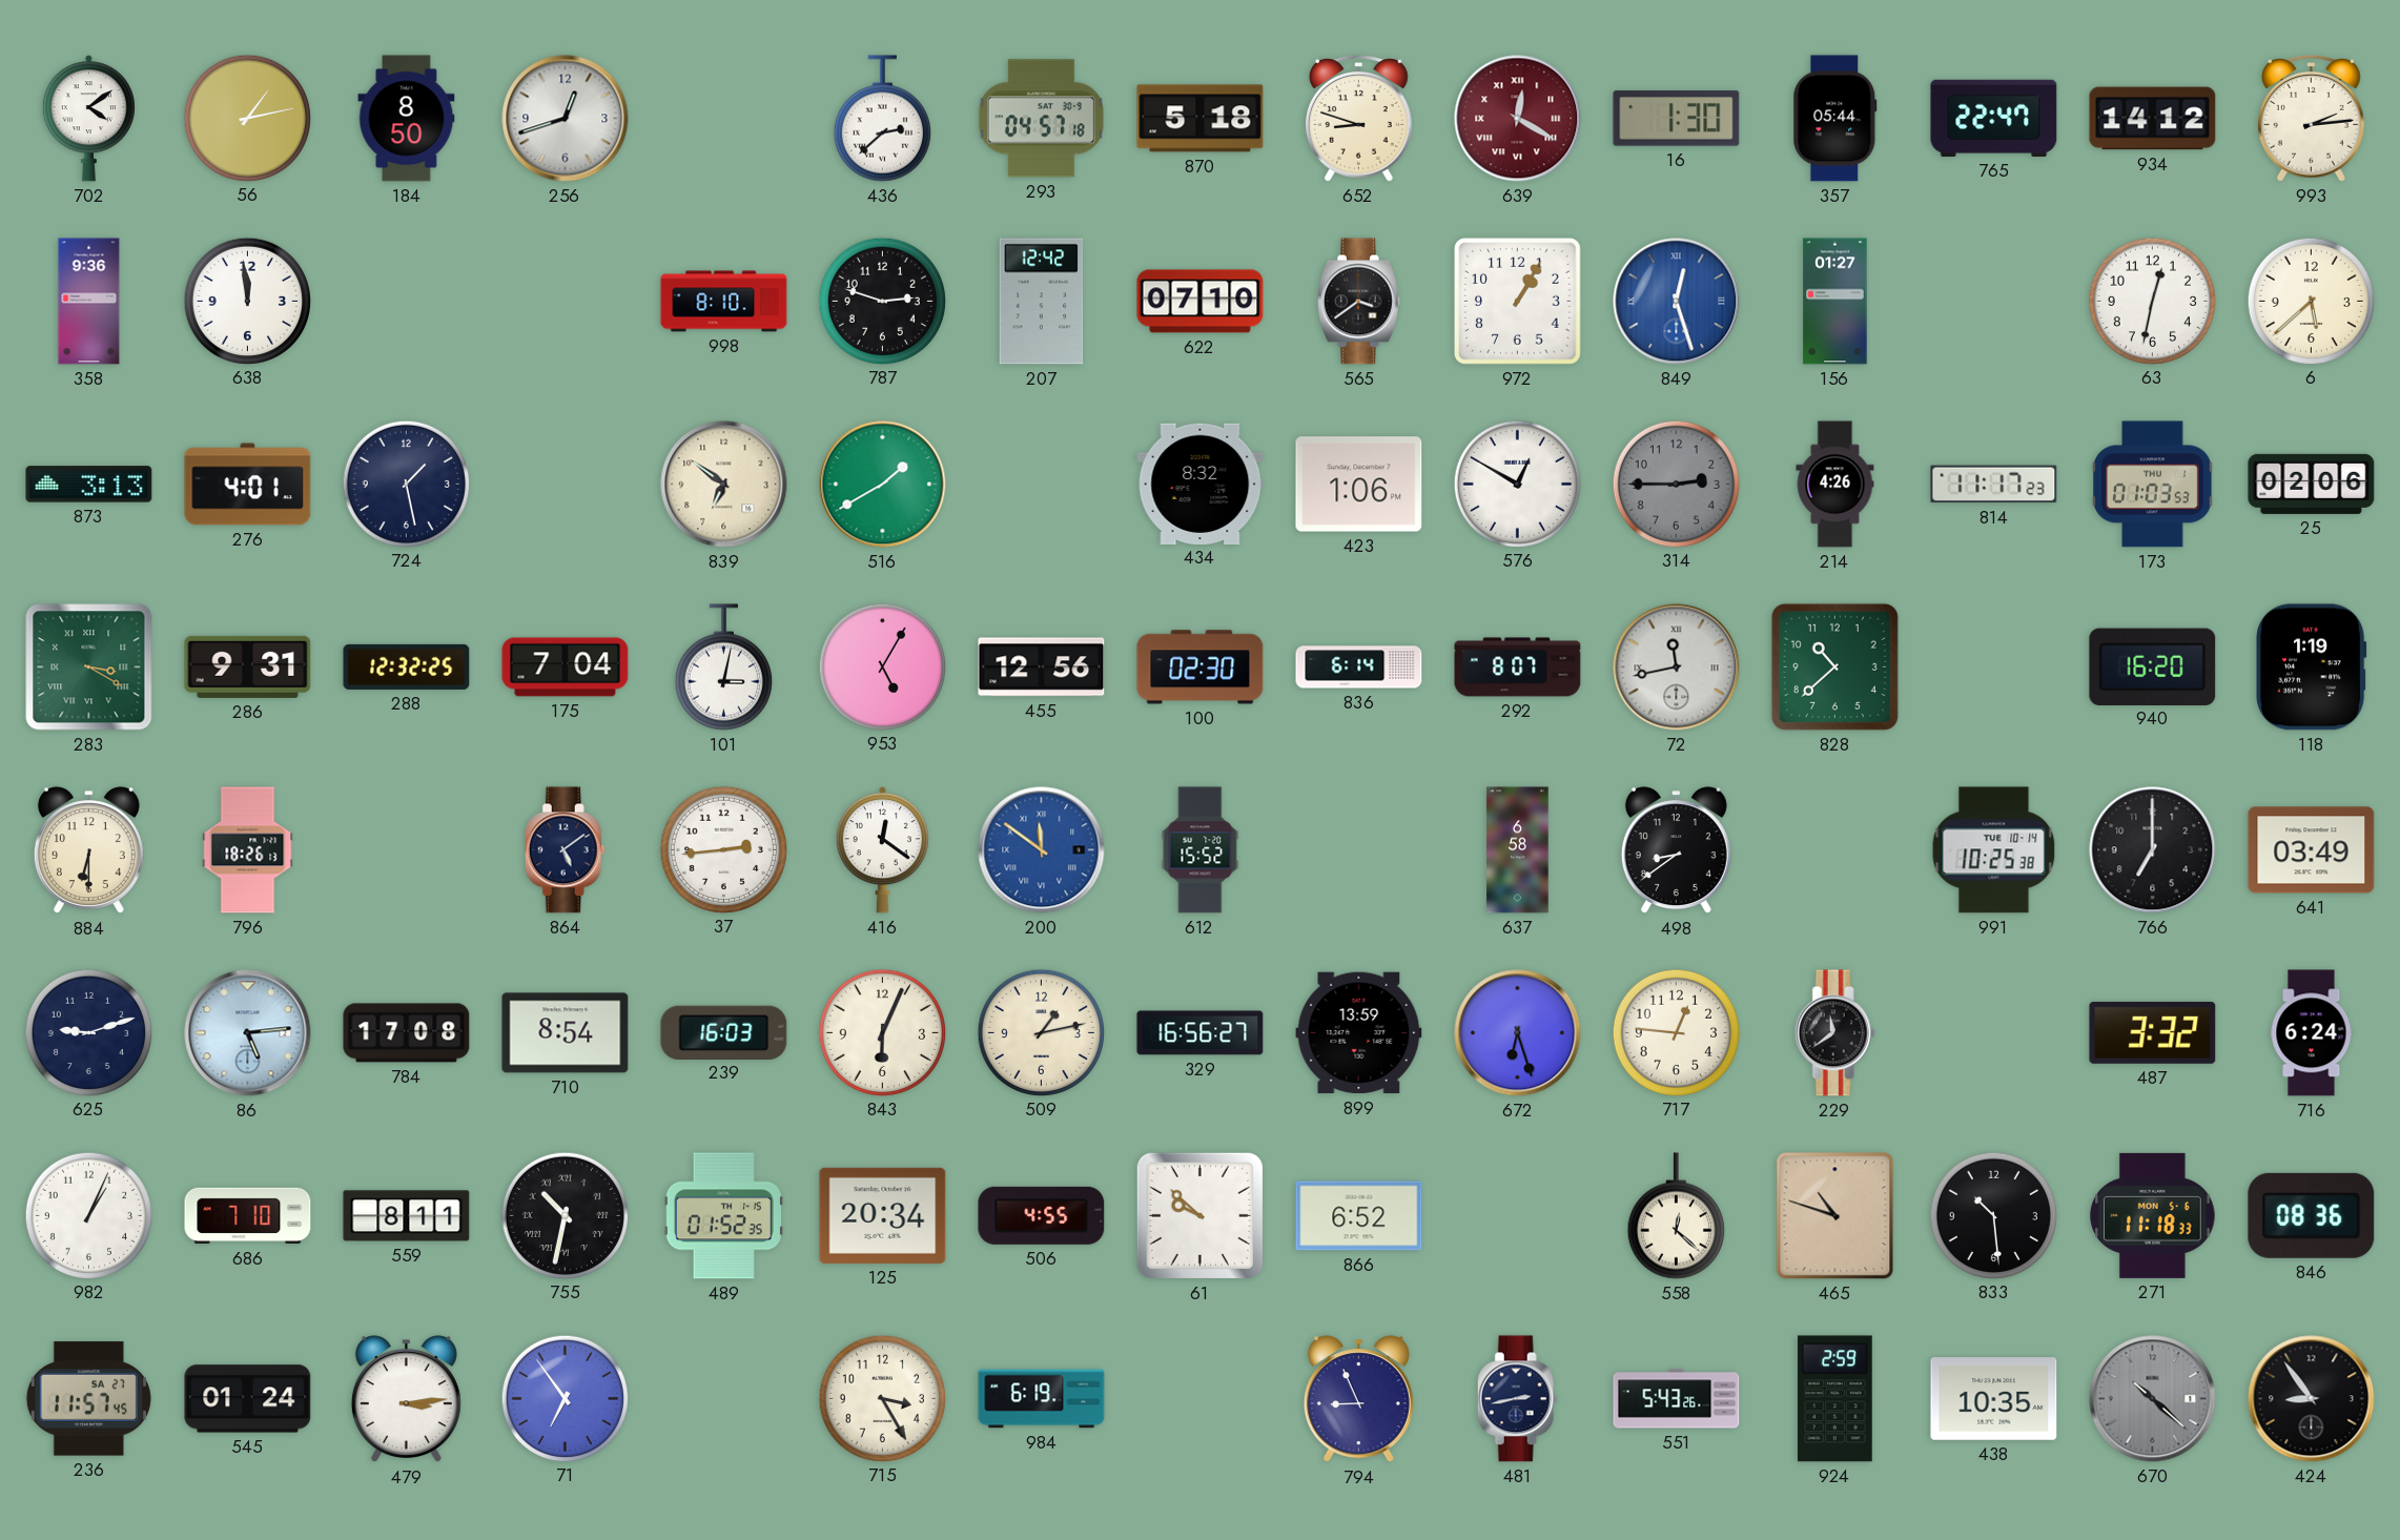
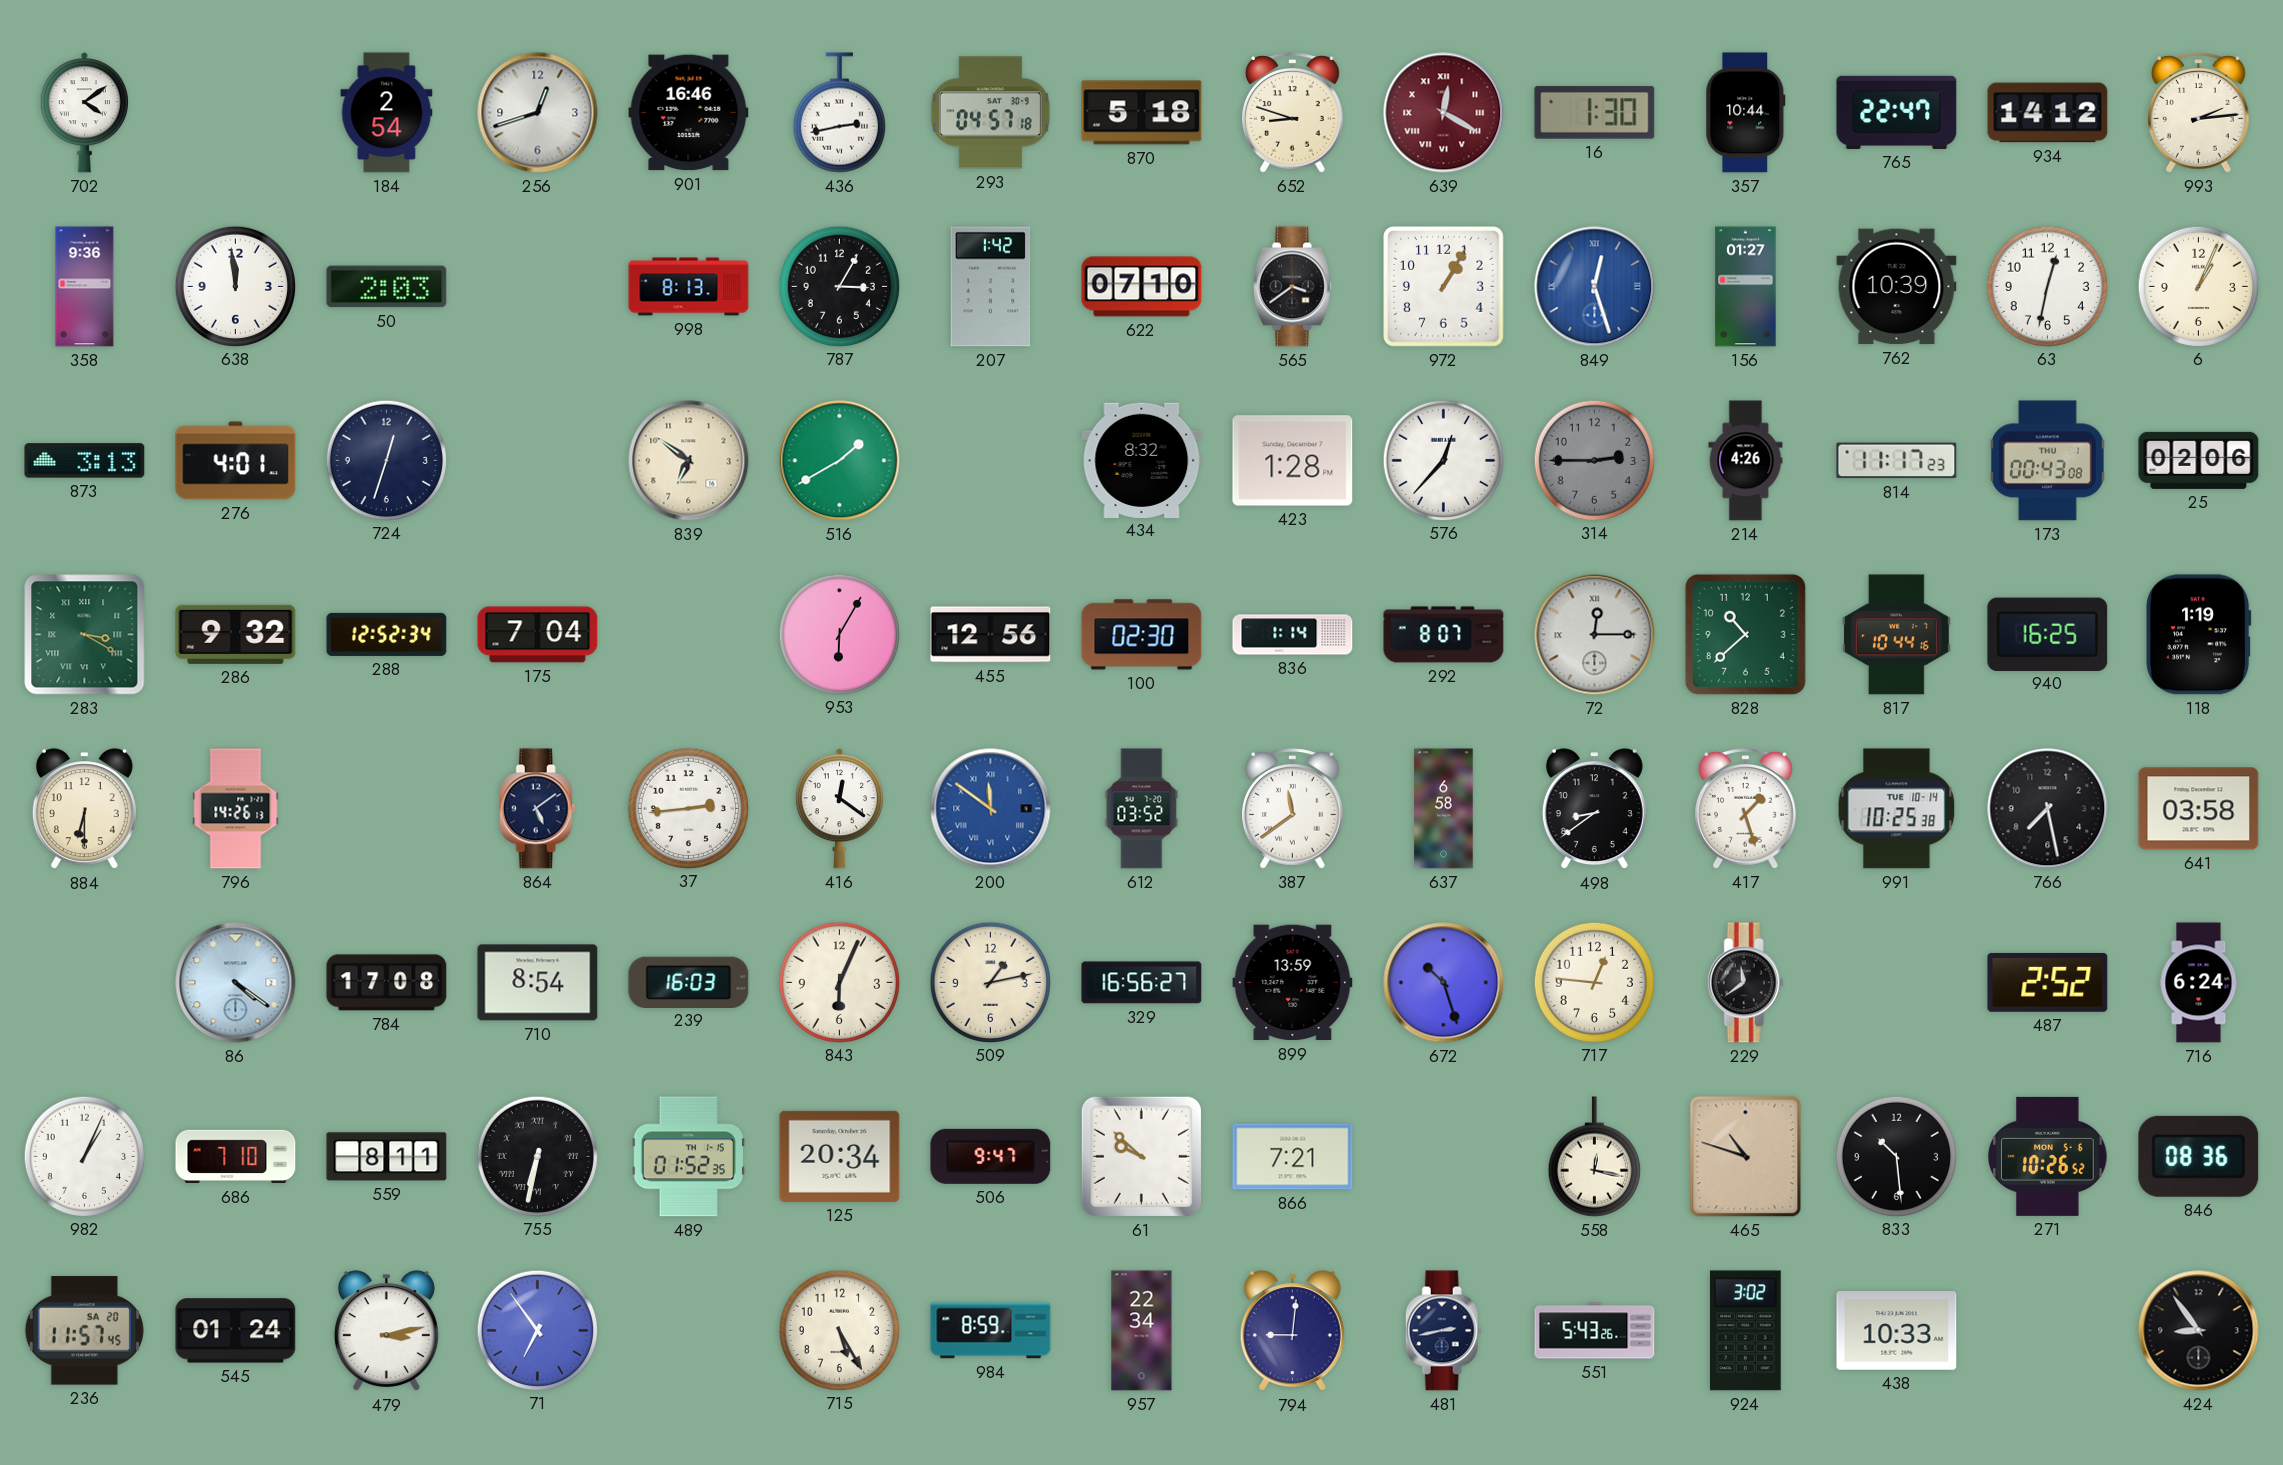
56: 1:13 -> none (247, 118)
184: 8:50 -> 2:54 (387, 113)
901: none -> 16:46 (689, 113)
436: 2:38 -> 2:43 (839, 113)
357: 05:44 -> 10:44 (1746, 113)
50: none -> 2:03 (387, 287)
998: 8:10 -> 8:13 (689, 287)
787: 2:48 -> 3:05 (839, 286)
207: 12:42 -> 1:42 (991, 287)
762: none -> 10:39 (1897, 287)
6: 5:38 -> 1:04 (2198, 286)
724: 1:28 -> 12:33 (386, 460)
423: 1:06 -> 1:28 (1293, 461)
576: 12:50 -> 12:37 (1443, 460)
173: 01:03 -> 00:43 (2048, 461)
286: 9:31 -> 9:32 (236, 634)
288: 12:32 -> 12:52 (387, 634)
101: 3:02 -> none (723, 668)
953: 5:05 -> 6:05 (839, 634)
836: 6:14 -> 1:14 (1293, 635)
72: 11:43 -> 12:15 (1595, 635)
817: none -> 10:44 (1896, 635)
940: 16:20 -> 16:25 (2048, 634)
796: 18:26 -> 14:26 (236, 809)
612: 15:52 -> 03:52 (1142, 809)
387: none -> 11:39 (1293, 809)
417: none -> 1:27 (1746, 809)
766: 7:00 -> 7:28 (2048, 809)
641: 03:49 -> 03:58 (2199, 809)
625: 9:12 -> none (88, 1032)
86: 5:14 -> 4:21 (236, 983)
672: 6:27 -> 10:27 (1444, 983)
487: 3:32 -> 2:52 (2048, 982)
755: 10:32 -> 6:32 (537, 1156)
506: 4:55 -> 9:47 (991, 1156)
866: 6:52 -> 7:21 (1293, 1157)
558: 12:22 -> 12:17 (1594, 1157)
271: 11:18 -> 10:26 (2048, 1156)
236 date: SA 27 -> SA 20 (84, 1331)
479: 3:14 -> 3:13 (386, 1331)
715: 3:25 -> 5:25 (839, 1330)
984: 6:19 -> 8:59 (991, 1331)
957: none -> 22:34 (1142, 1331)
794: 8:56 -> 9:01 (1292, 1331)
924: 2:59 -> 3:02 (1746, 1331)
438: 10:35 -> 10:33 (1897, 1331)
670: 10:22 -> none (2153, 1399)
